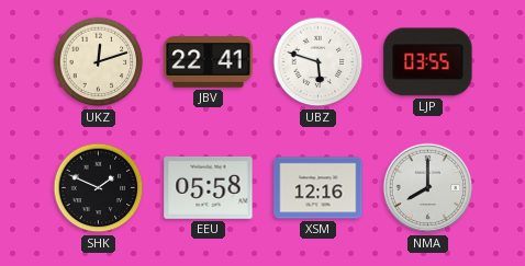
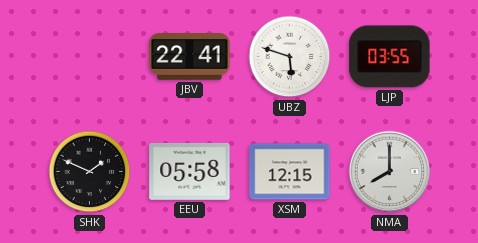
UKZ: 12:12 -> none (99, 62)
XSM: 12:16 -> 12:15 (290, 172)
